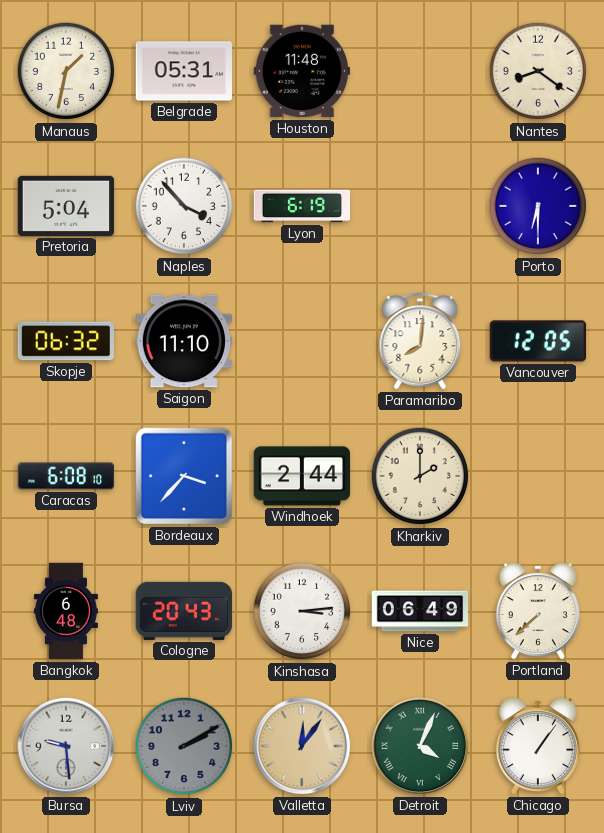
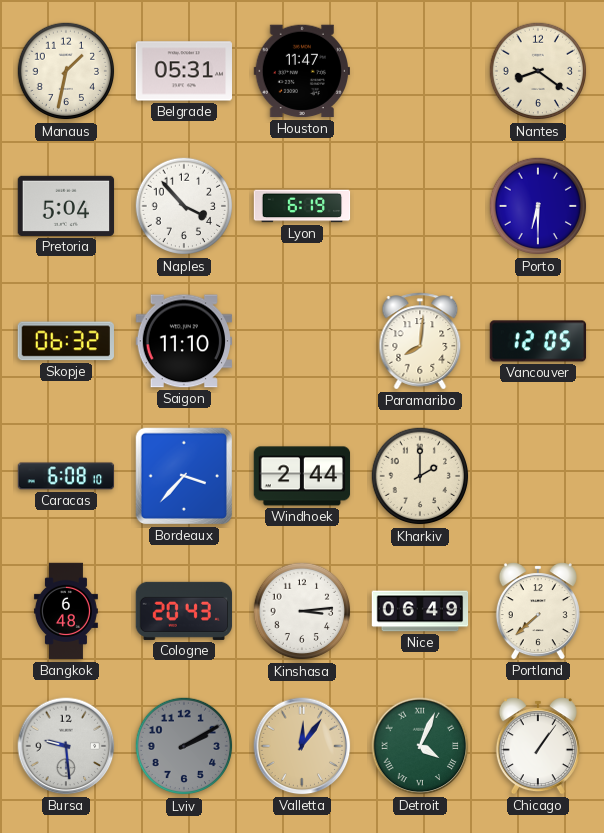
Houston: 11:48 -> 11:47 (301, 71)
